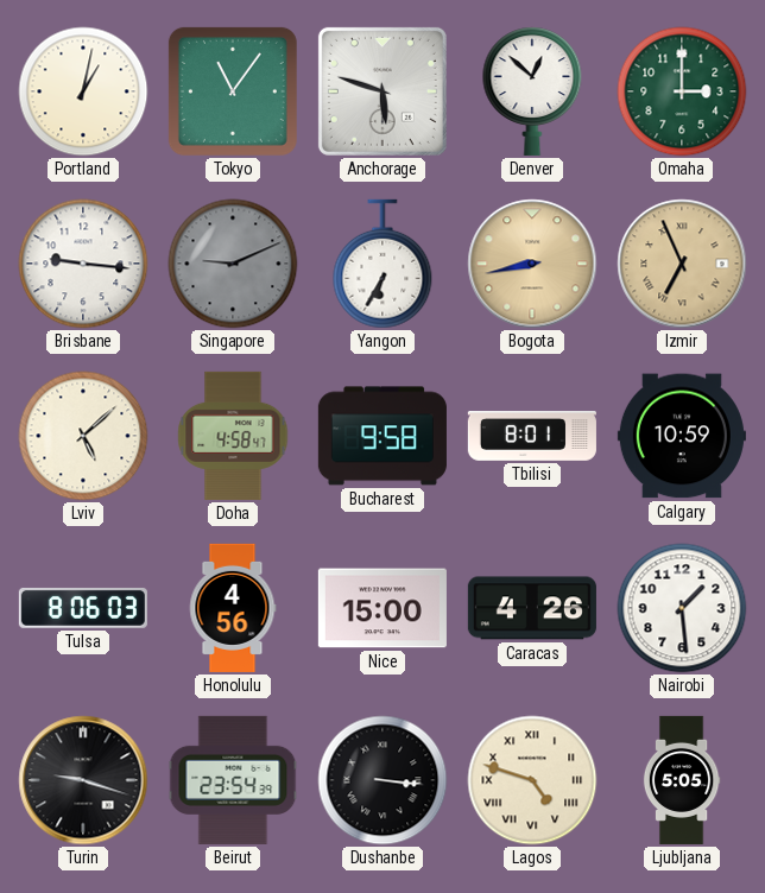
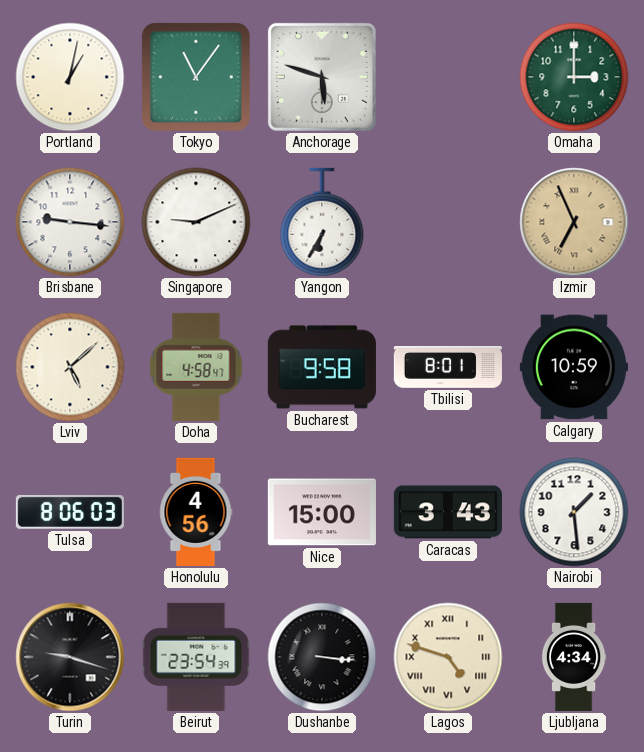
Denver: 12:52 -> none (532, 91)
Singapore dial: grey -> white (196, 222)
Bogota: 8:43 -> none (532, 264)
Caracas: 4:26 -> 3:43 (448, 512)
Ljubljana: 5:05 -> 4:34 (574, 657)
